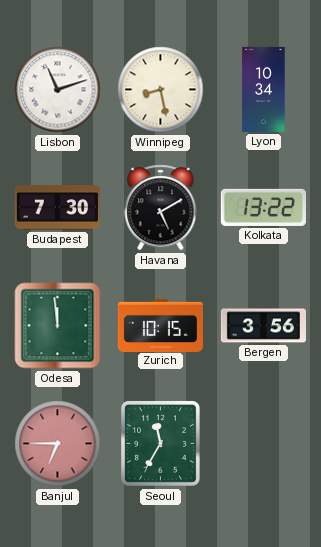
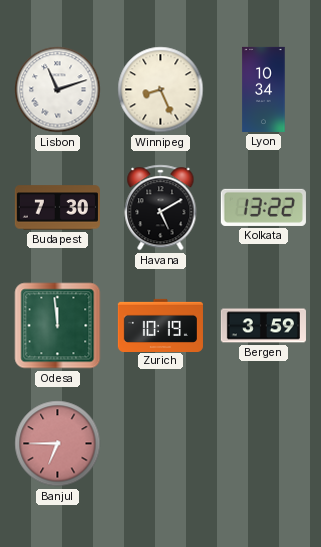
Winnipeg: 8:28 -> 8:26 (161, 90)
Zurich: 10:15 -> 10:19 (160, 325)
Bergen: 3:56 -> 3:59 (263, 326)
Seoul: 11:35 -> none (161, 444)
